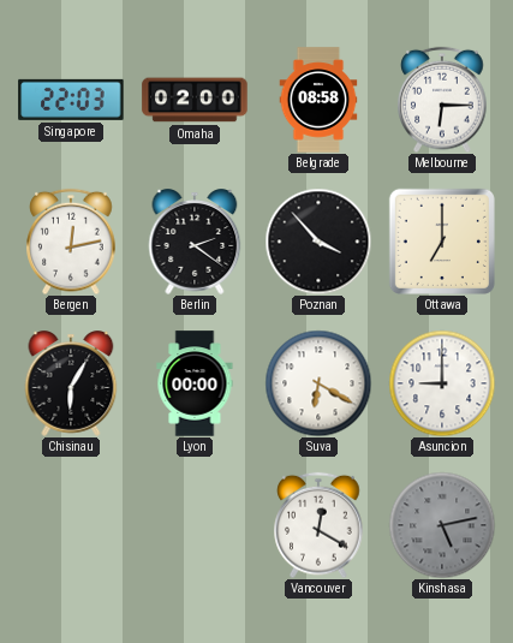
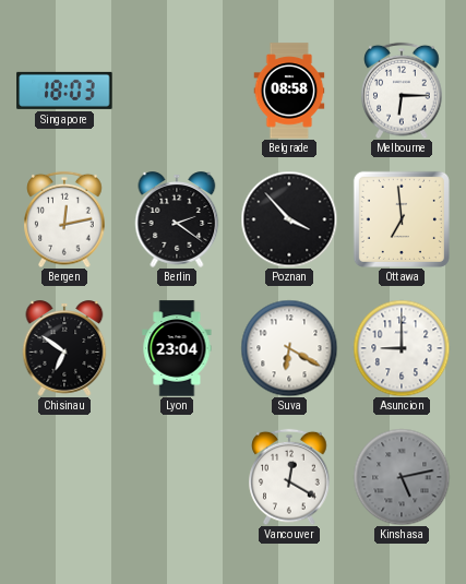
Singapore: 22:03 -> 18:03 (64, 91)
Omaha: 02:00 -> none (195, 100)
Ottawa: 7:00 -> 6:59 (402, 219)
Chisinau: 6:05 -> 6:51 (64, 348)
Lyon: 00:00 -> 23:04 (177, 348)
